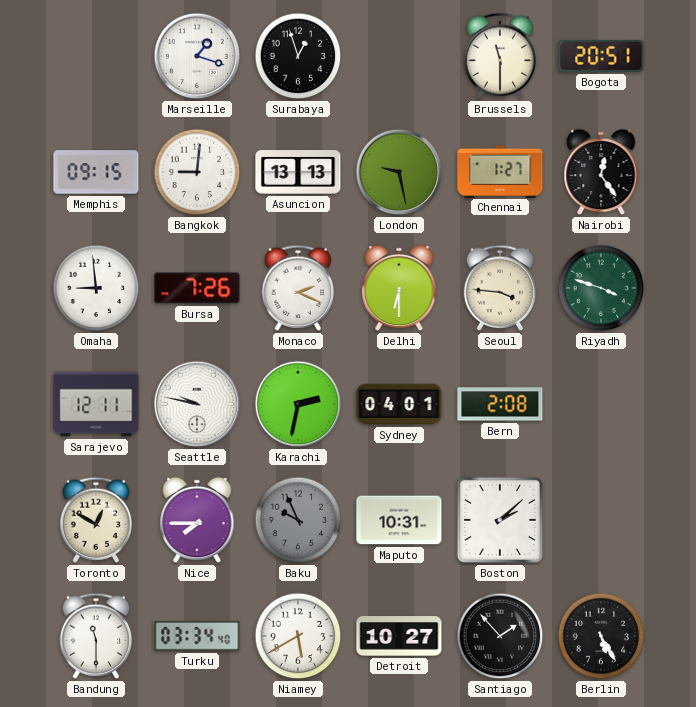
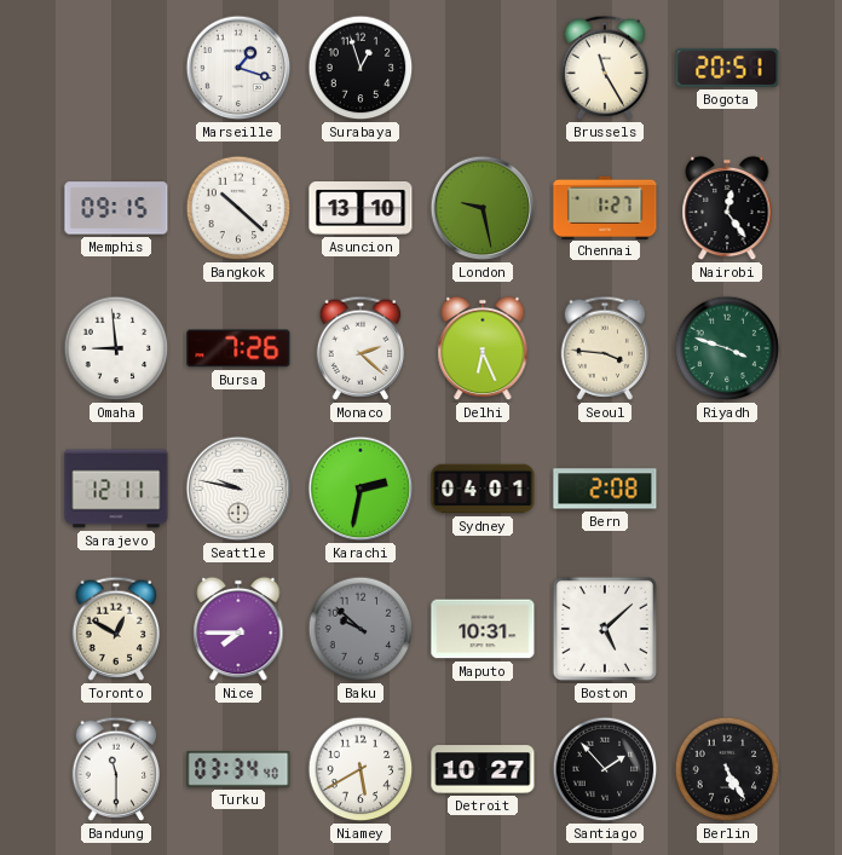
Brussels: 11:30 -> 11:25 (605, 68)
Bangkok: 9:01 -> 10:22 (238, 208)
Asuncion: 13:13 -> 13:10 (361, 209)
Monaco: 2:19 -> 2:22 (361, 348)
Delhi: 6:30 -> 6:26 (483, 348)
Baku: 9:56 -> 9:52 (361, 629)
Boston: 2:08 -> 5:08 (605, 629)
